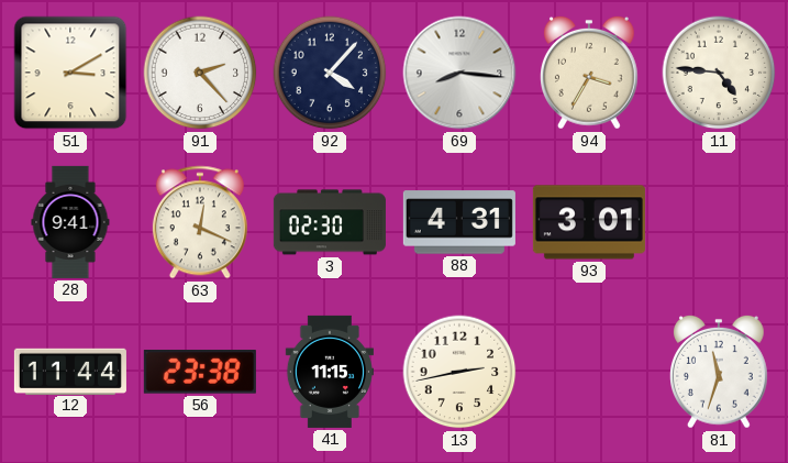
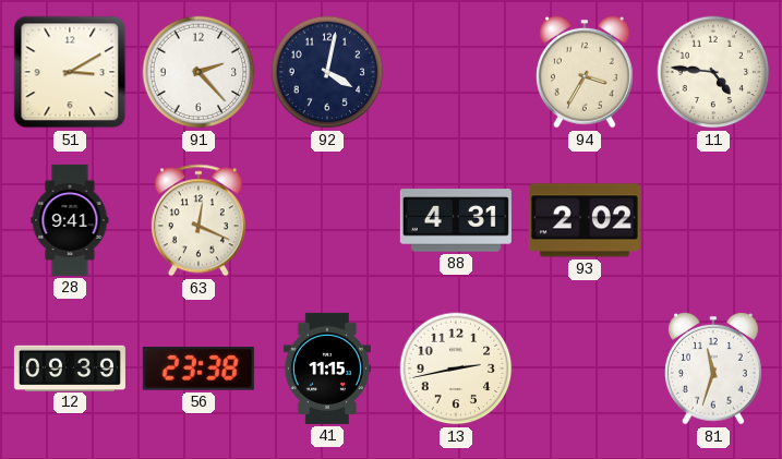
92: 4:07 -> 4:02 (327, 72)
69: 8:16 -> none (459, 73)
3: 02:30 -> none (330, 222)
93: 3:01 -> 2:02 (585, 220)
12: 11:44 -> 09:39 (70, 367)
